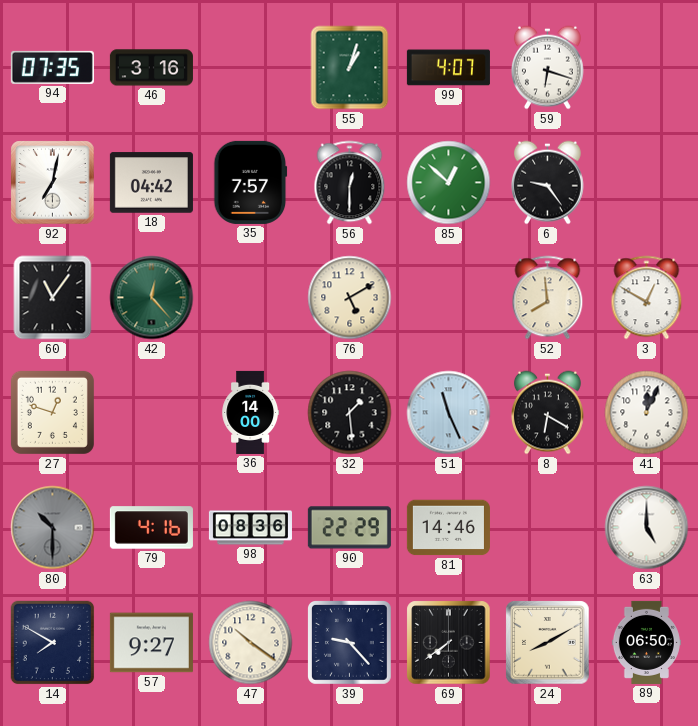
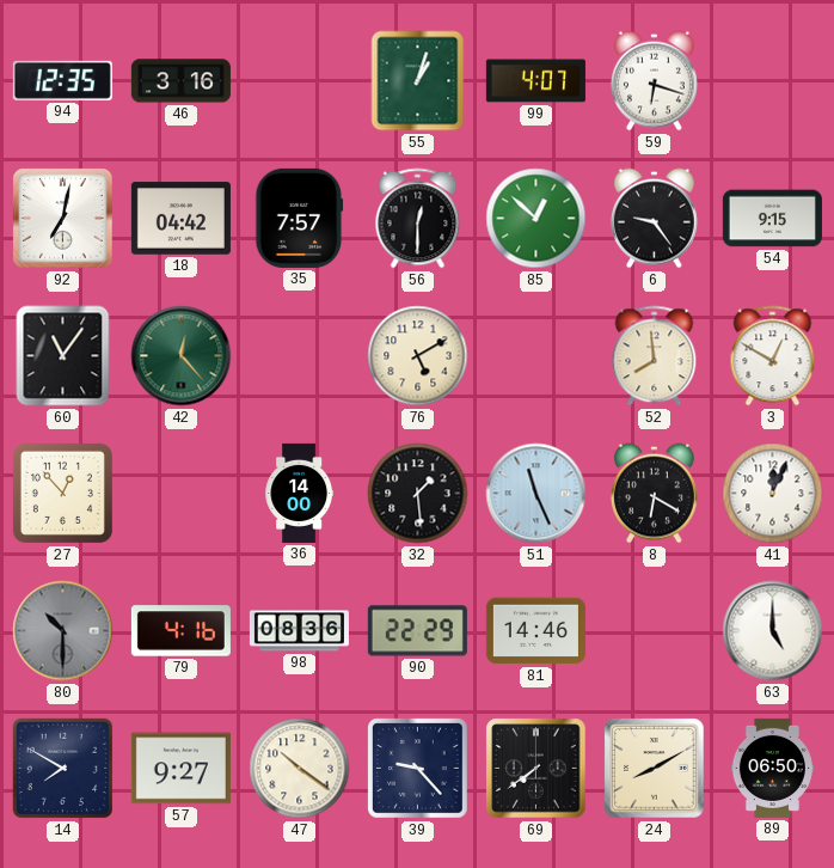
94: 07:35 -> 12:35 (62, 80)
54: none -> 9:15 (772, 219)
27: 12:48 -> 12:53 (62, 493)
